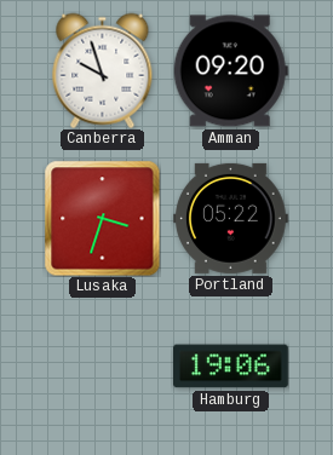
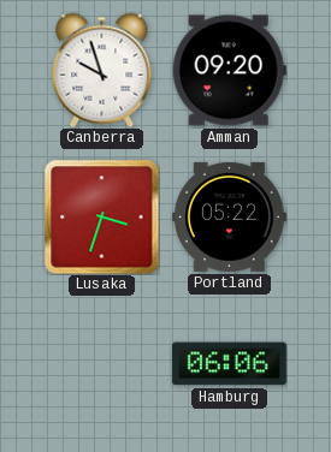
Hamburg: 19:06 -> 06:06 (230, 364)
